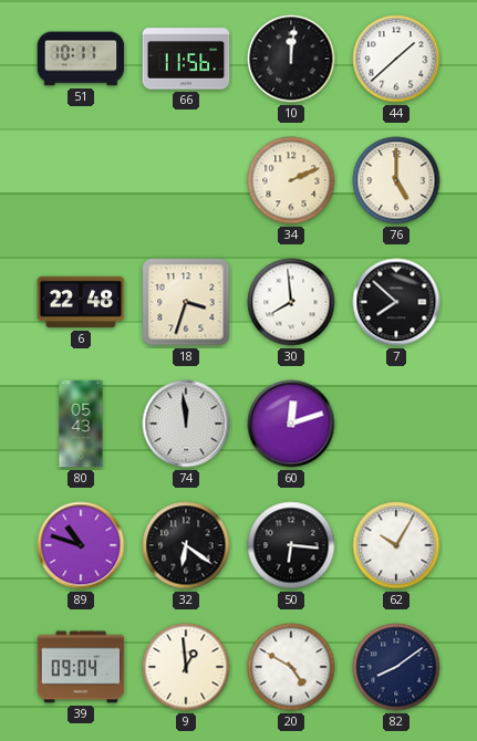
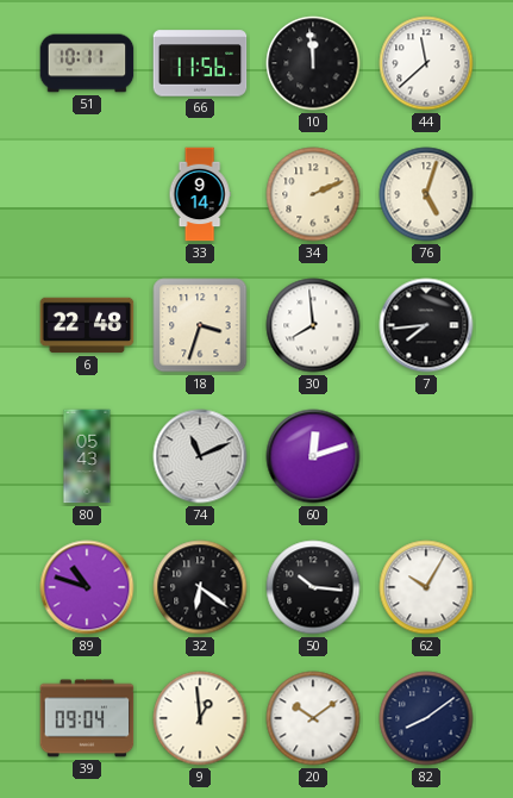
10: 12:01 -> 11:59 (313, 63)
44: 1:38 -> 11:38 (426, 63)
33: none -> 9:14 (200, 194)
76: 5:00 -> 5:03 (426, 194)
7: 7:52 -> 7:44 (426, 325)
74: 11:59 -> 11:11 (200, 456)
50: 6:16 -> 10:16 (313, 587)
20: 4:50 -> 10:09 (313, 718)
